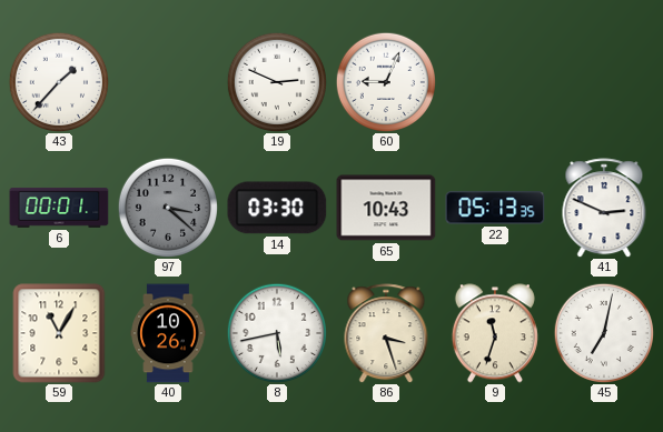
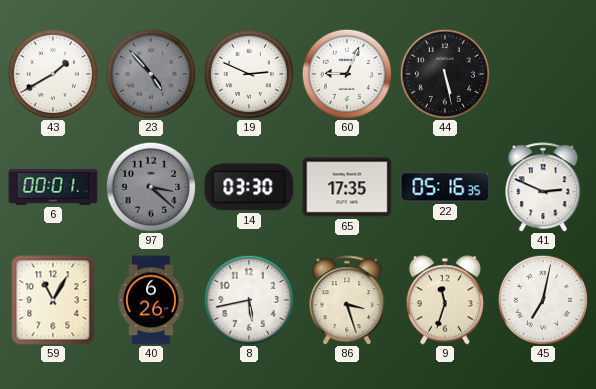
43: 1:37 -> 1:40 (52, 73)
23: none -> 4:53 (150, 73)
44: none -> 5:28 (444, 73)
65: 10:43 -> 17:35 (347, 187)
22: 05:13 -> 05:16 (445, 187)
40: 10:26 -> 6:26 (151, 300)
